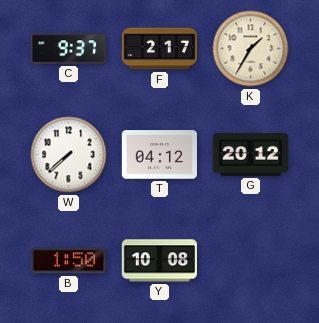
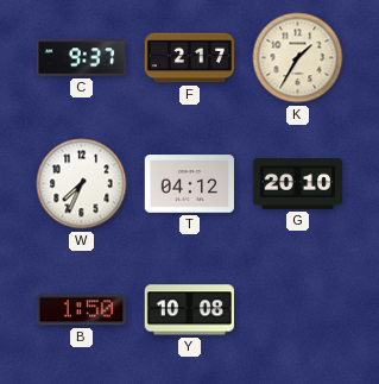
W: 7:38 -> 7:34 (82, 184)
G: 20:12 -> 20:10 (298, 183)
